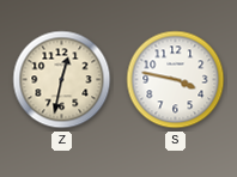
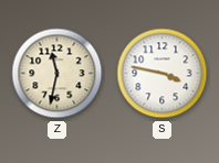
Z: 12:32 -> 11:32 (58, 74)
